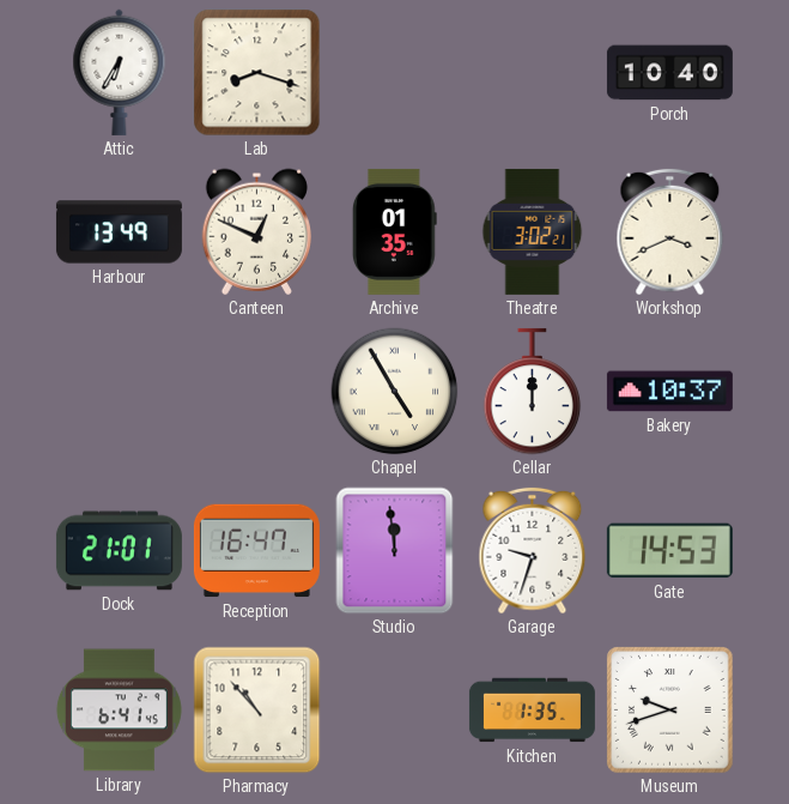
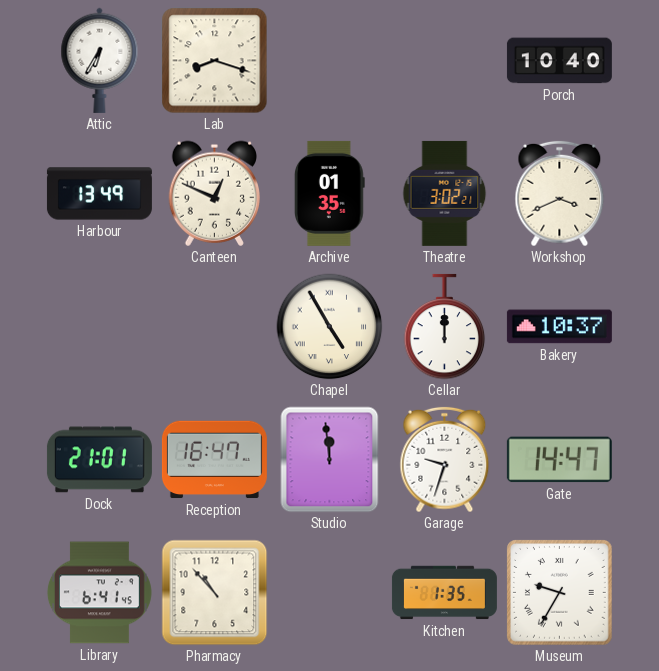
Gate: 14:53 -> 14:47 (559, 460)
Museum: 9:42 -> 9:35 (560, 593)
